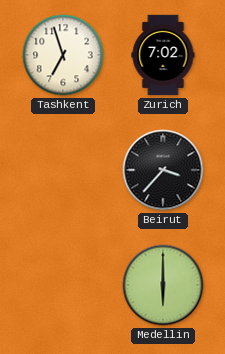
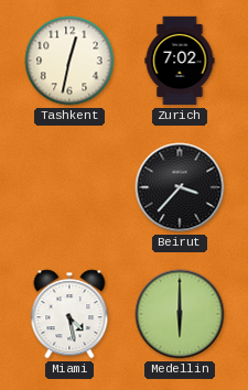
Tashkent: 6:57 -> 12:32 (69, 61)
Miami: none -> 4:28 (69, 314)
